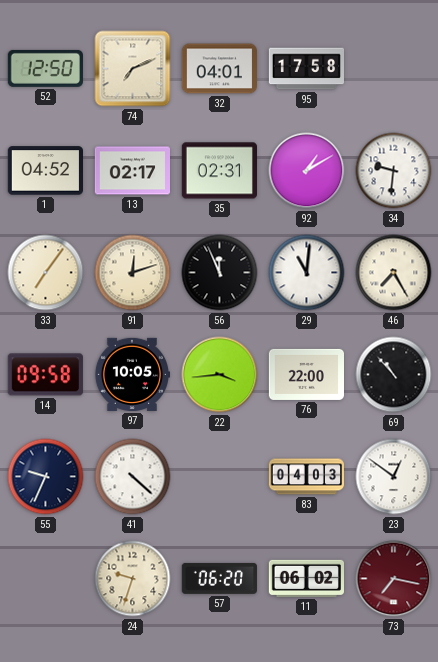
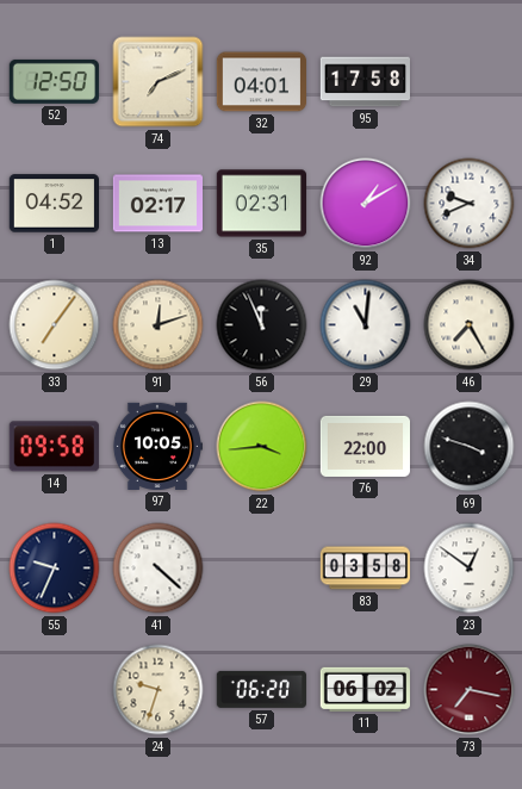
34: 9:31 -> 9:41 (470, 204)
69: 10:53 -> 3:48 (470, 447)
83: 04:03 -> 03:58 (365, 569)
